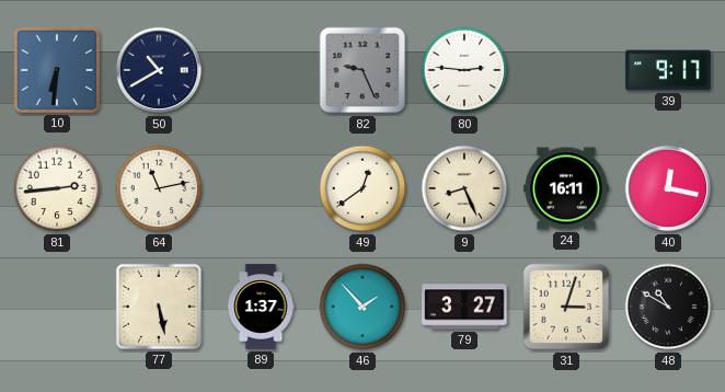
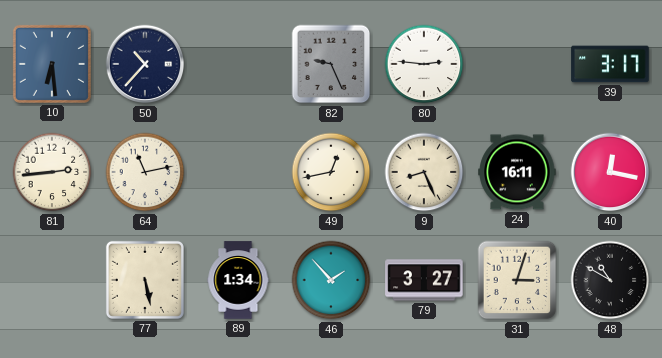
10: 6:31 -> 6:29 (52, 64)
50: 10:40 -> 10:37 (145, 64)
39: 9:17 -> 3:17 (610, 64)
49: 12:39 -> 12:43 (331, 172)
89: 1:37 -> 1:34 (238, 280)
